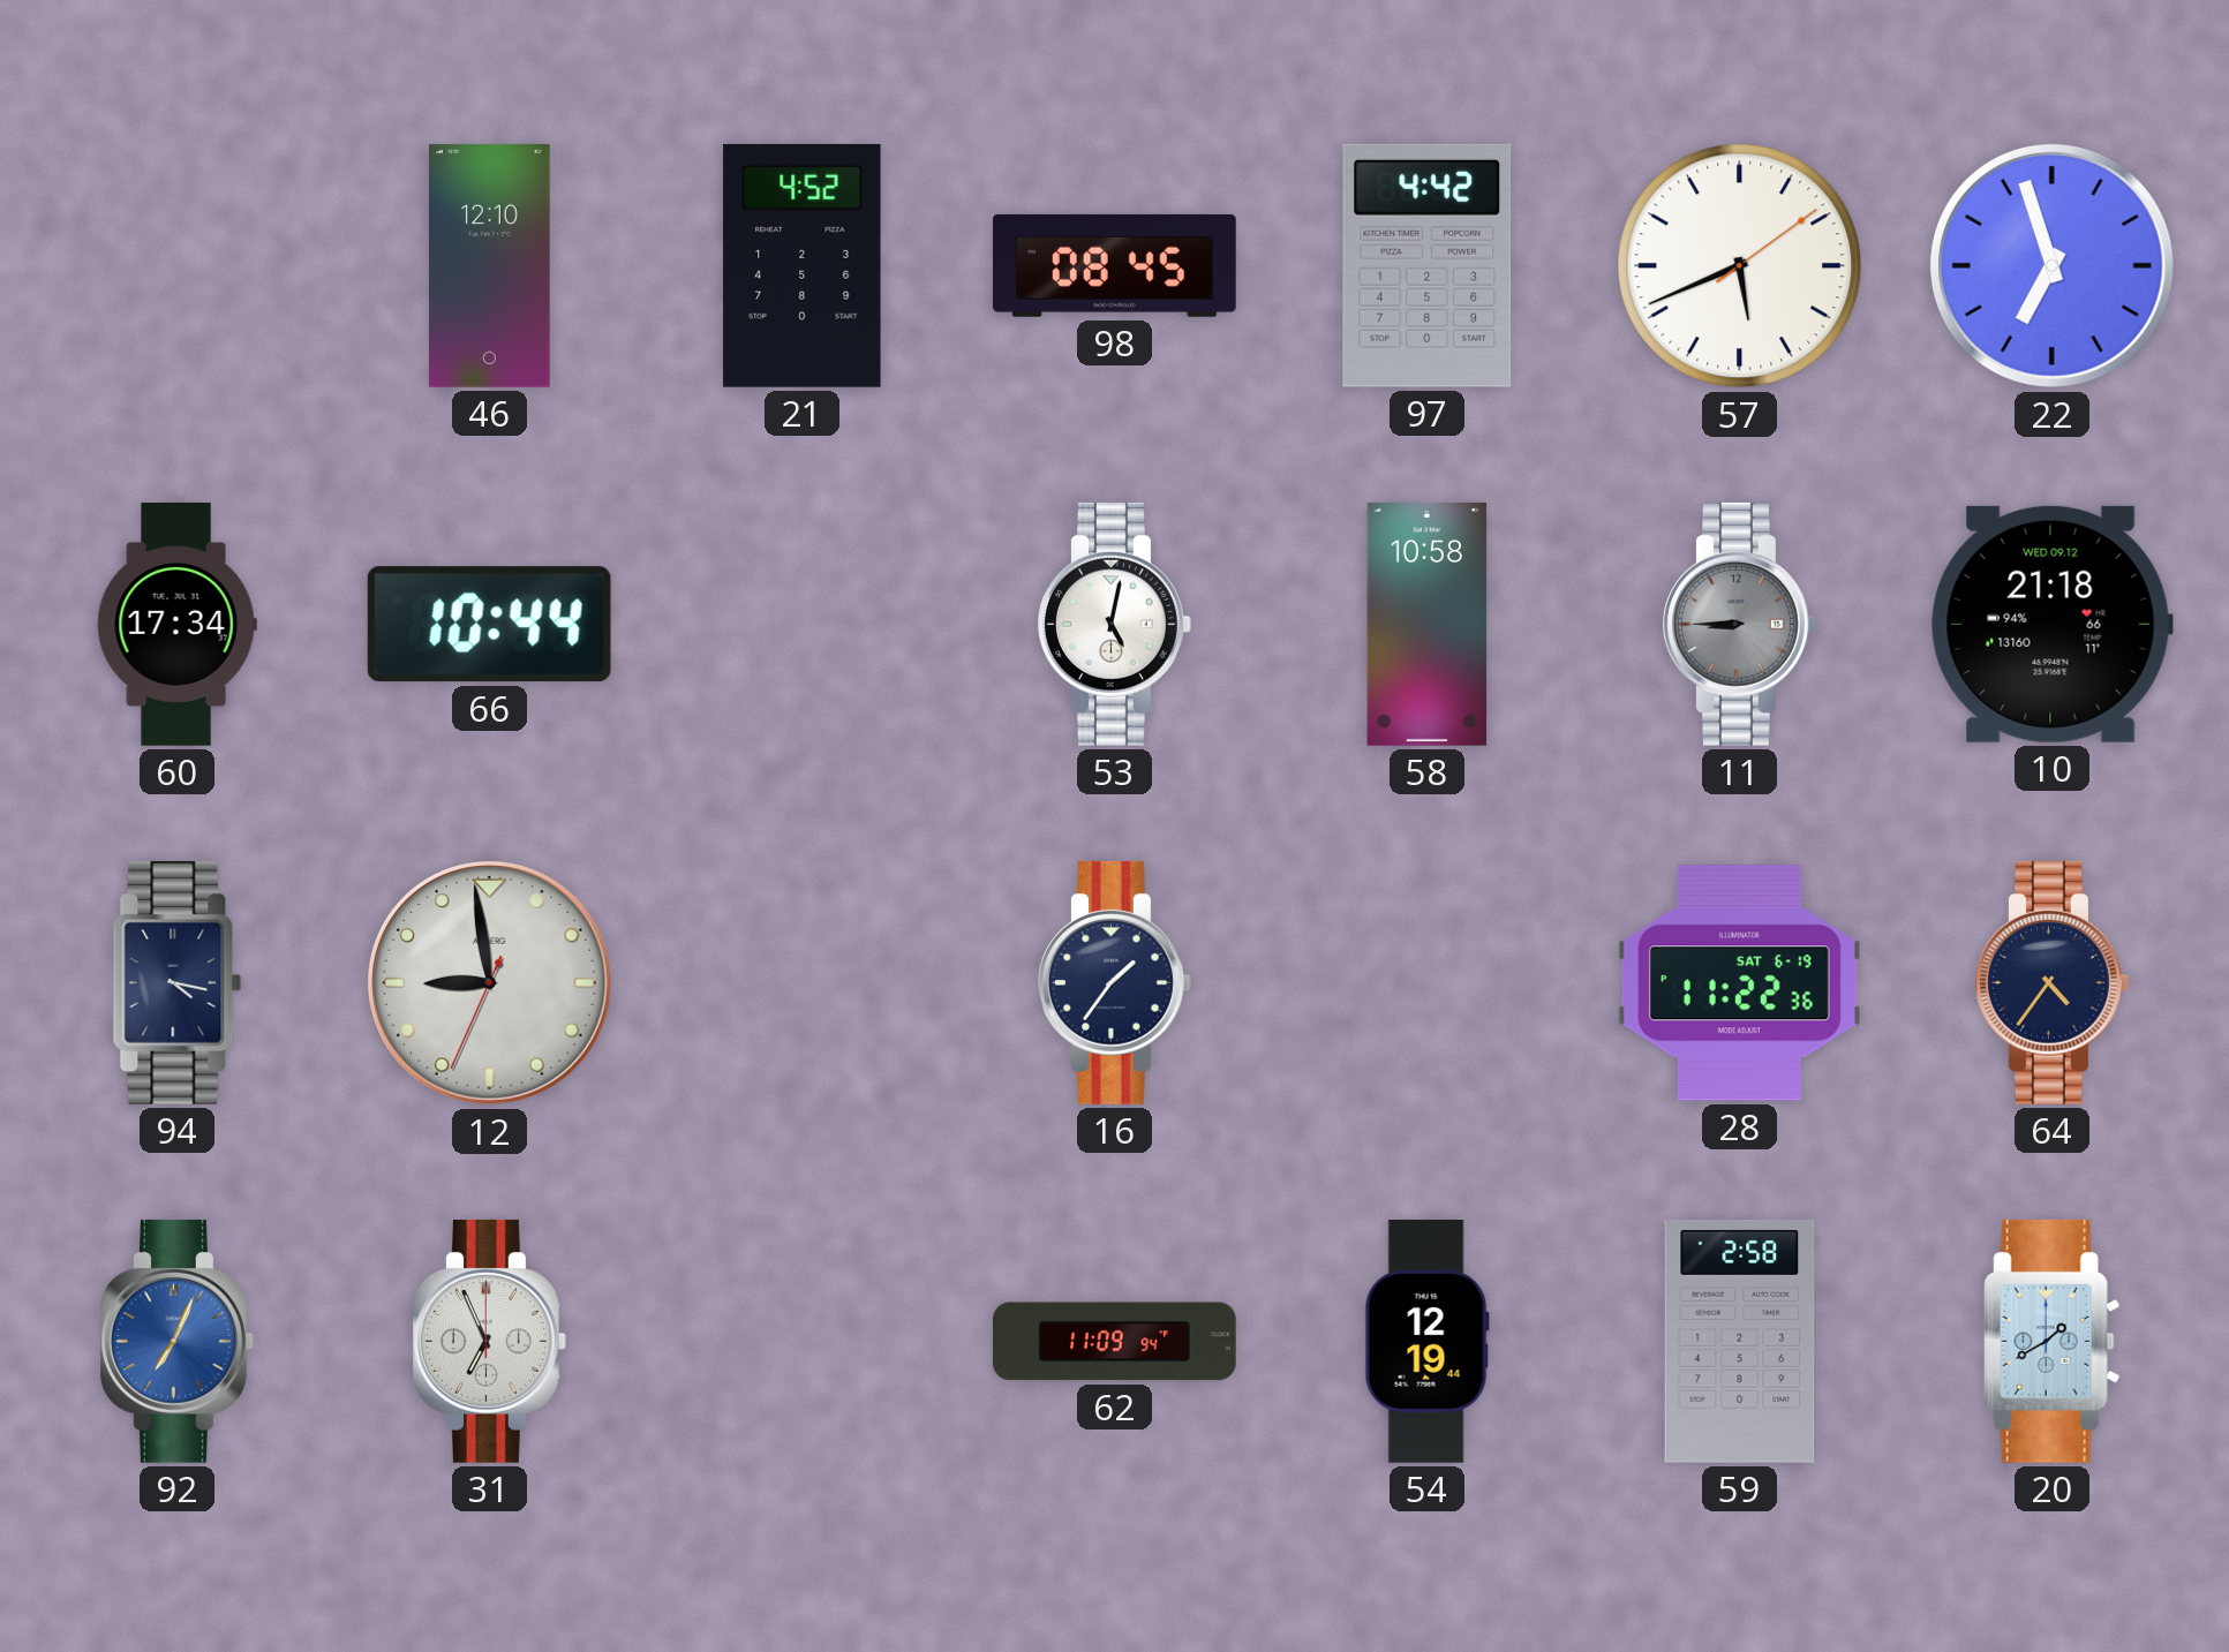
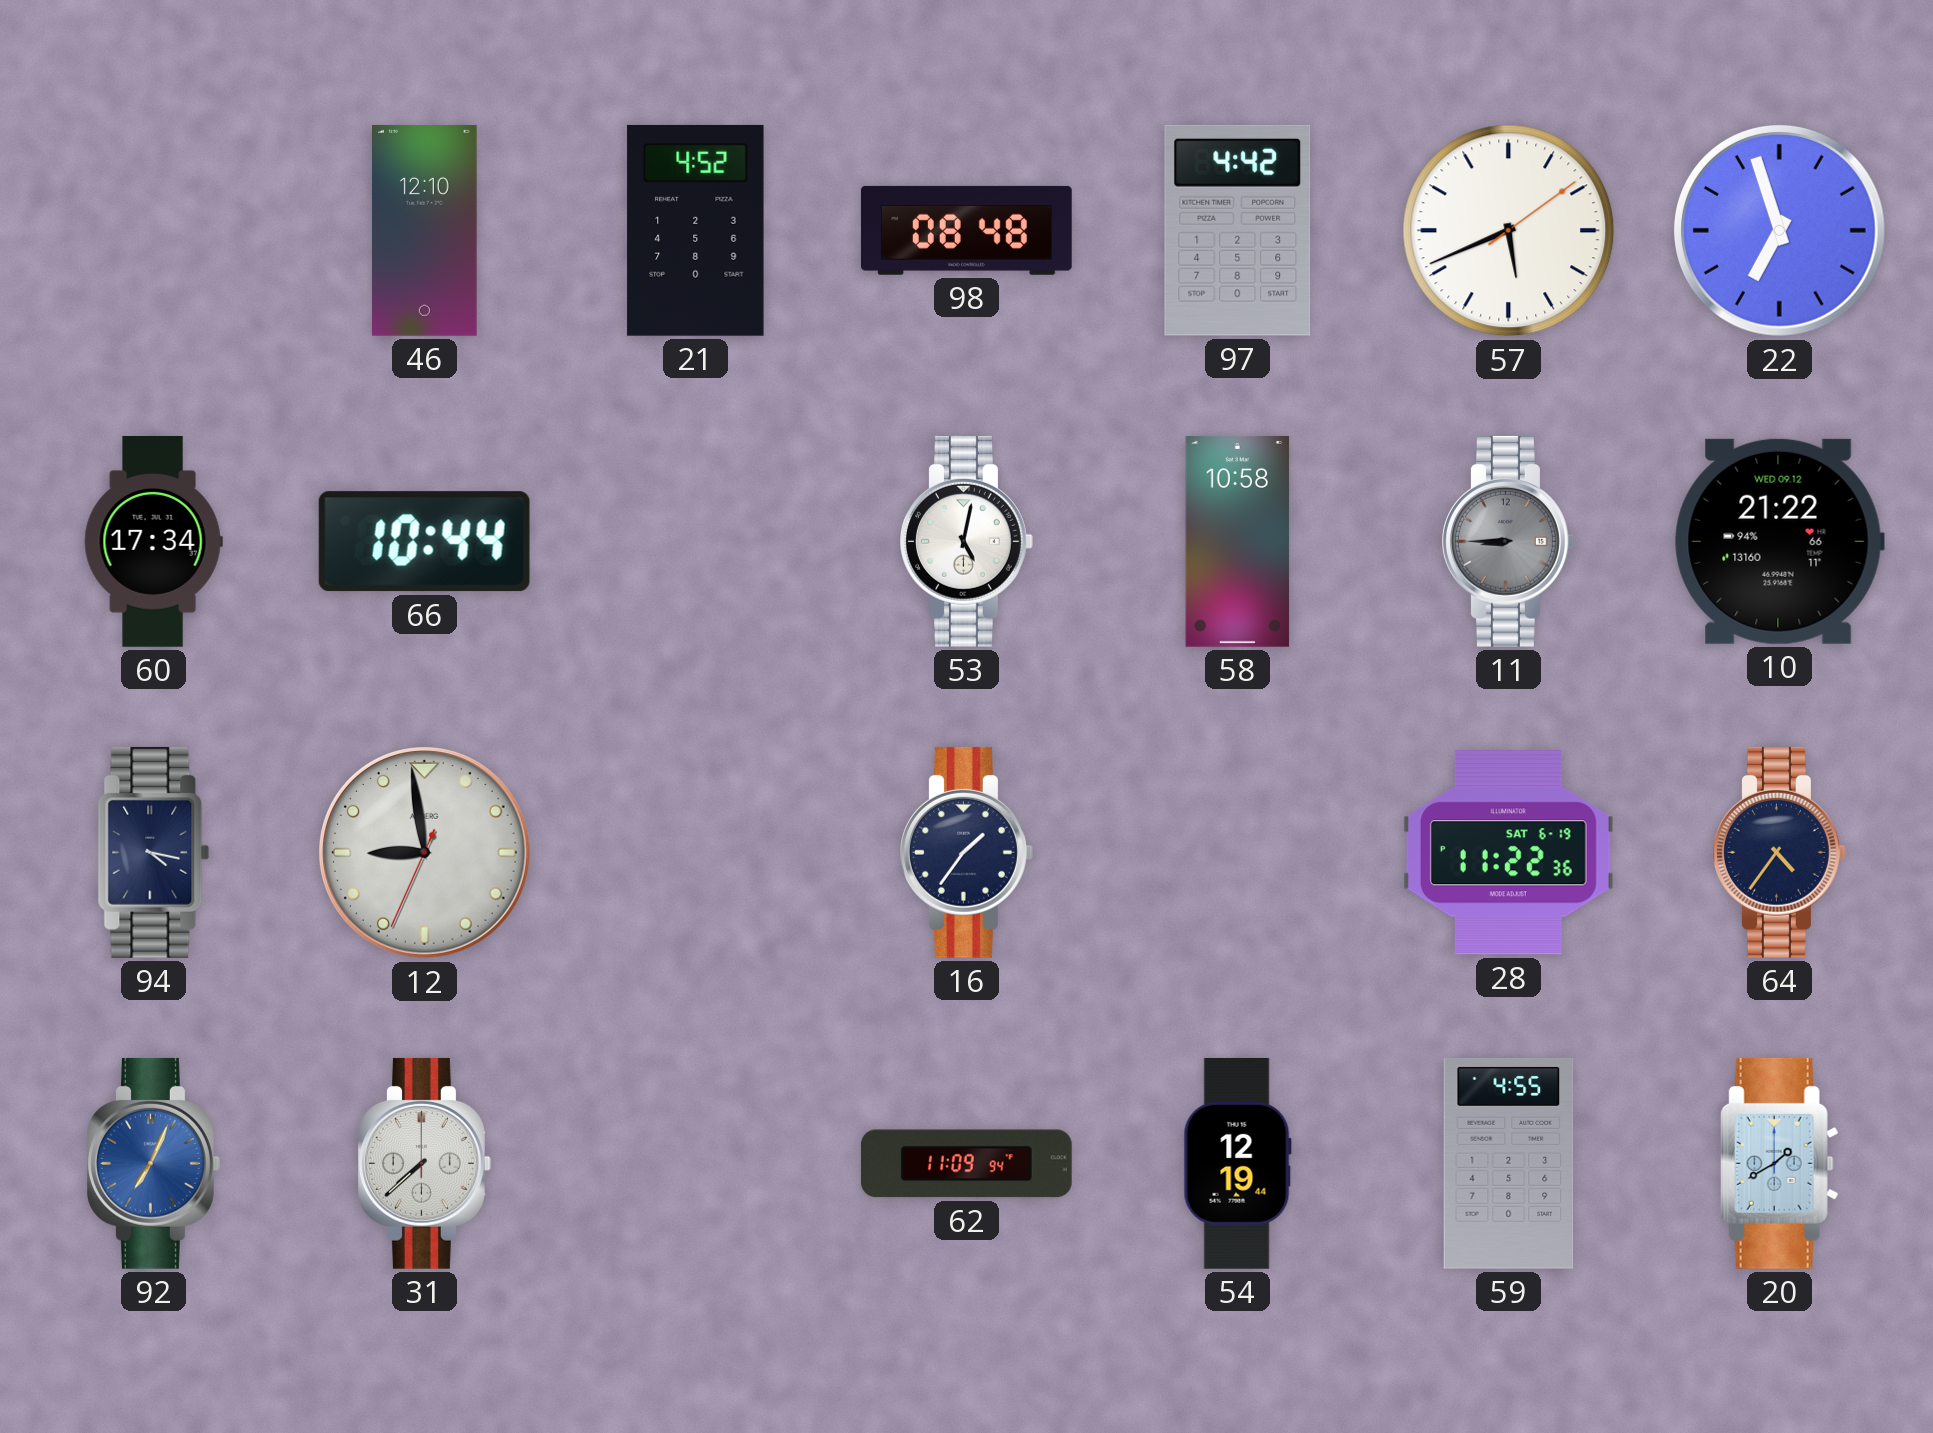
98: 08:45 -> 08:48 (966, 230)
10: 21:18 -> 21:22 (1779, 541)
31: 6:56 -> 7:38 (425, 1163)
59: 2:58 -> 4:55 (1509, 1163)
